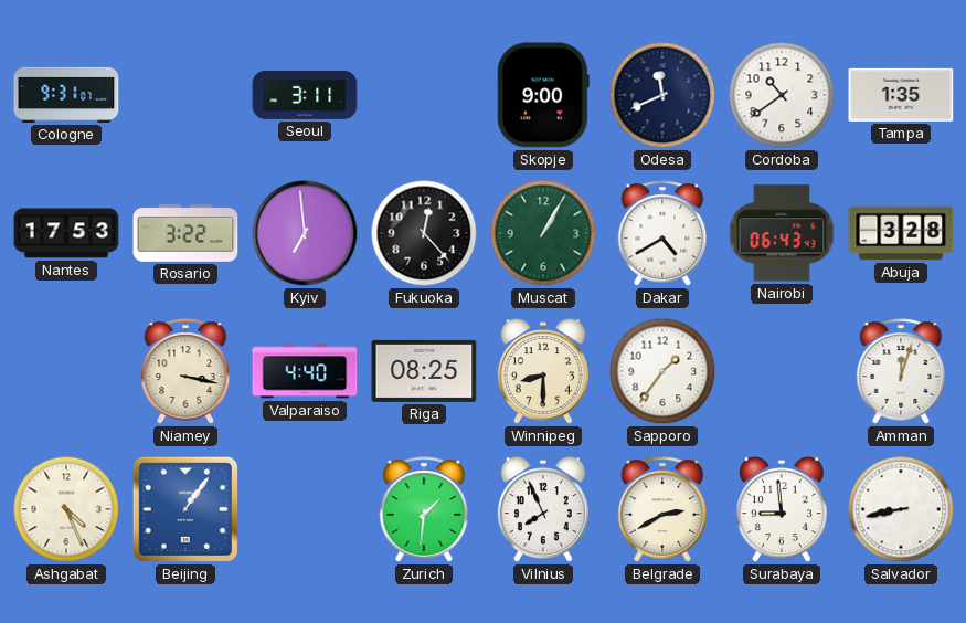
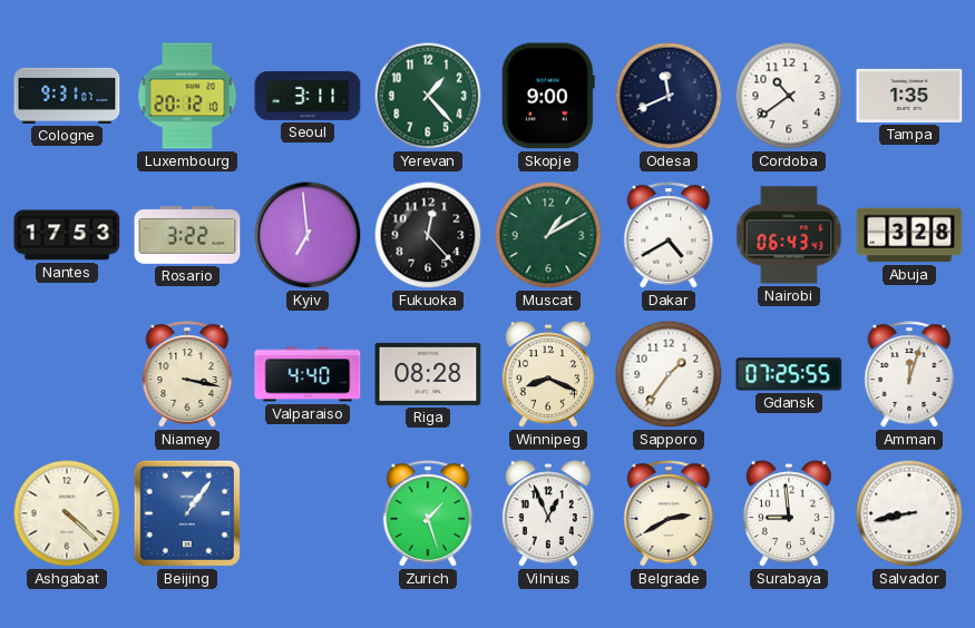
Luxembourg: none -> 20:12 (187, 96)
Yerevan: none -> 1:23 (428, 96)
Muscat: 1:05 -> 1:10 (548, 235)
Riga: 08:25 -> 08:28 (428, 374)
Winnipeg: 8:30 -> 8:19 (548, 375)
Gdansk: none -> 07:25 (789, 374)
Ashgabat: 4:26 -> 4:22 (67, 513)
Zurich: 1:31 -> 1:27 (428, 513)
Vilnius: 7:56 -> 12:56 (548, 514)
